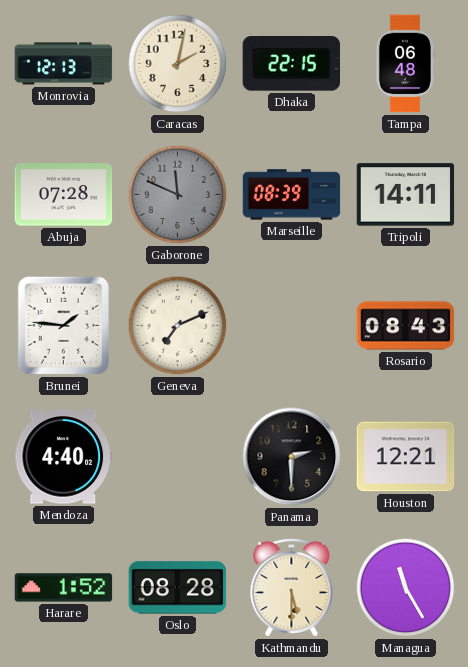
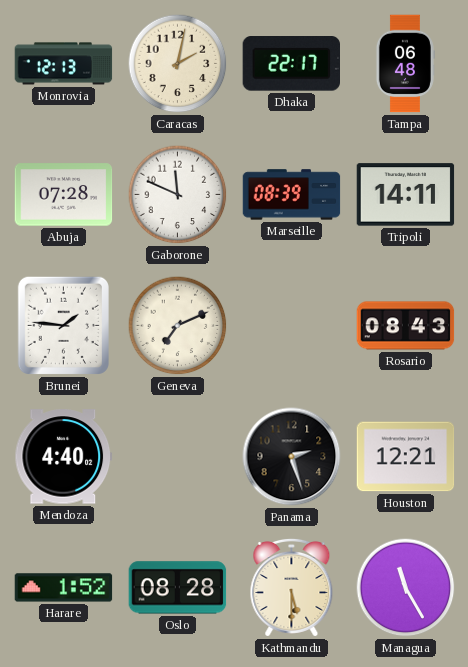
Dhaka: 22:15 -> 22:17 (291, 64)
Gaborone dial: grey -> white (178, 195)
Panama: 2:30 -> 2:27 (292, 457)
